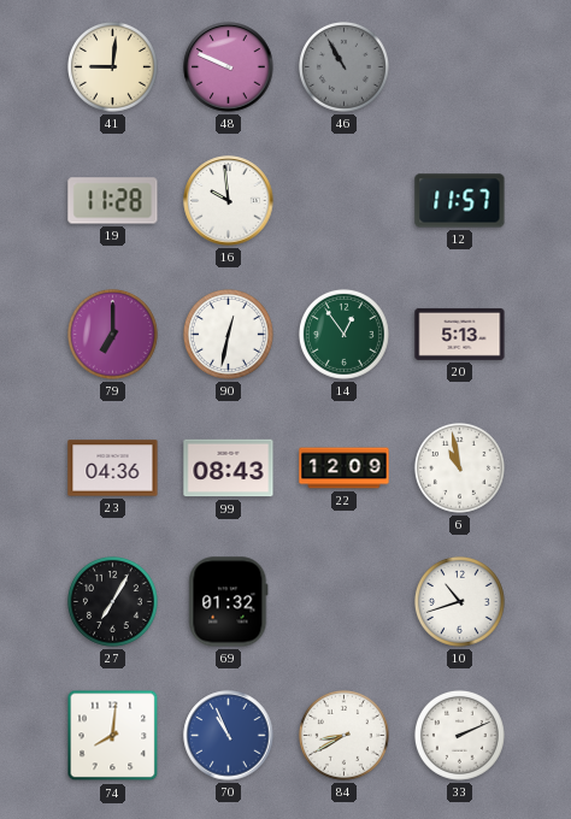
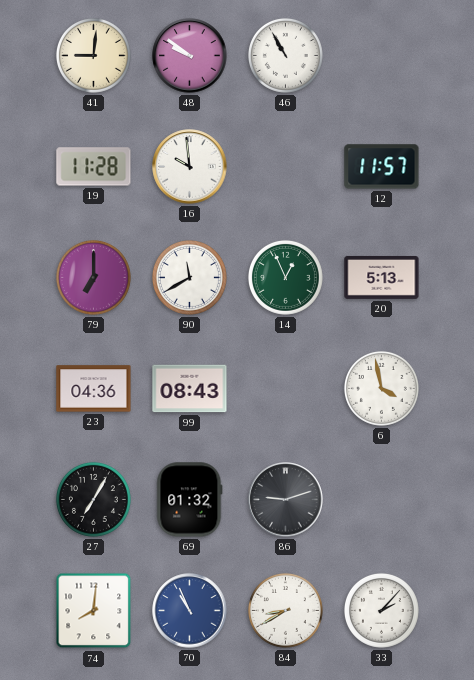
48: 9:49 -> 9:51 (190, 56)
46 dial: grey -> white (285, 55)
90: 12:32 -> 11:40 (189, 277)
14: 12:54 -> 12:56 (285, 277)
22: 12:09 -> none (345, 469)
6: 10:58 -> 3:58 (381, 388)
86: none -> 9:12 (286, 500)
10: 10:42 -> none (459, 601)
33: 2:11 -> 2:07 (381, 610)
